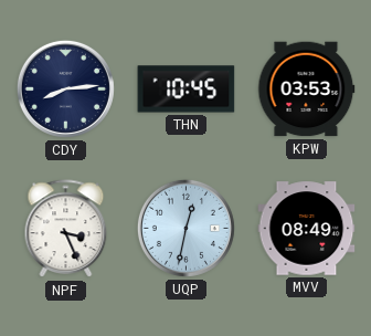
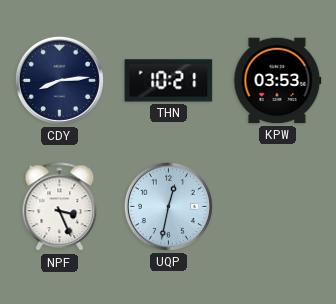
THN: 10:45 -> 10:21 (169, 81)
MVV: 08:49 -> none (307, 229)
